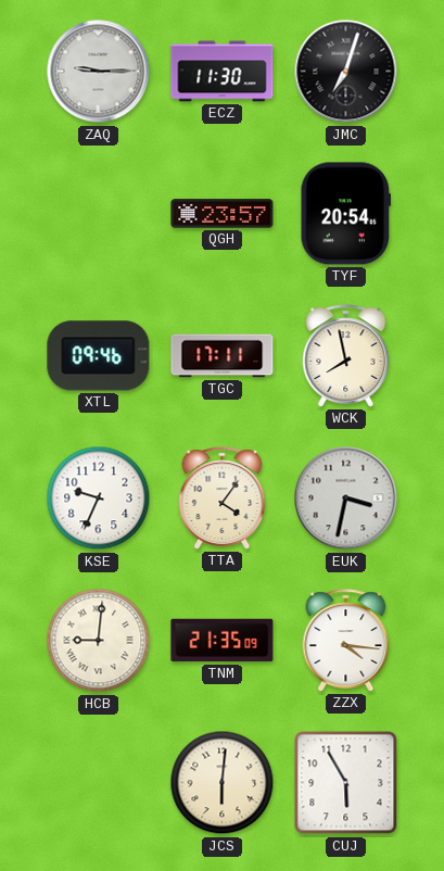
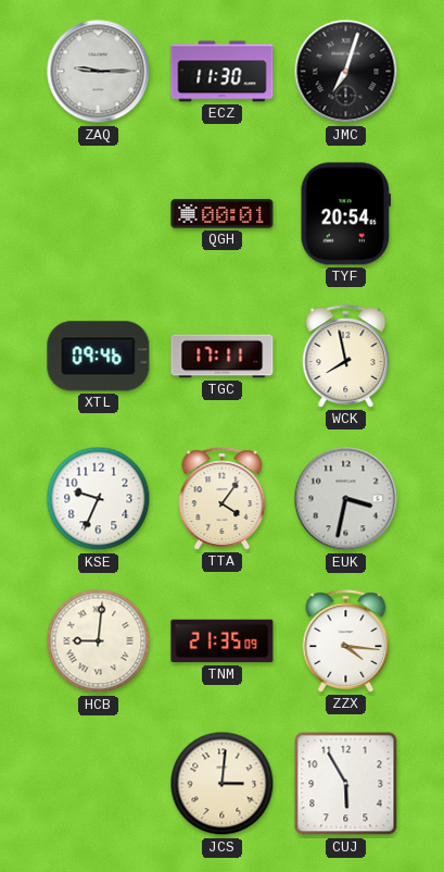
QGH: 23:57 -> 00:01 (223, 214)
JCS: 6:01 -> 3:01 (223, 784)
